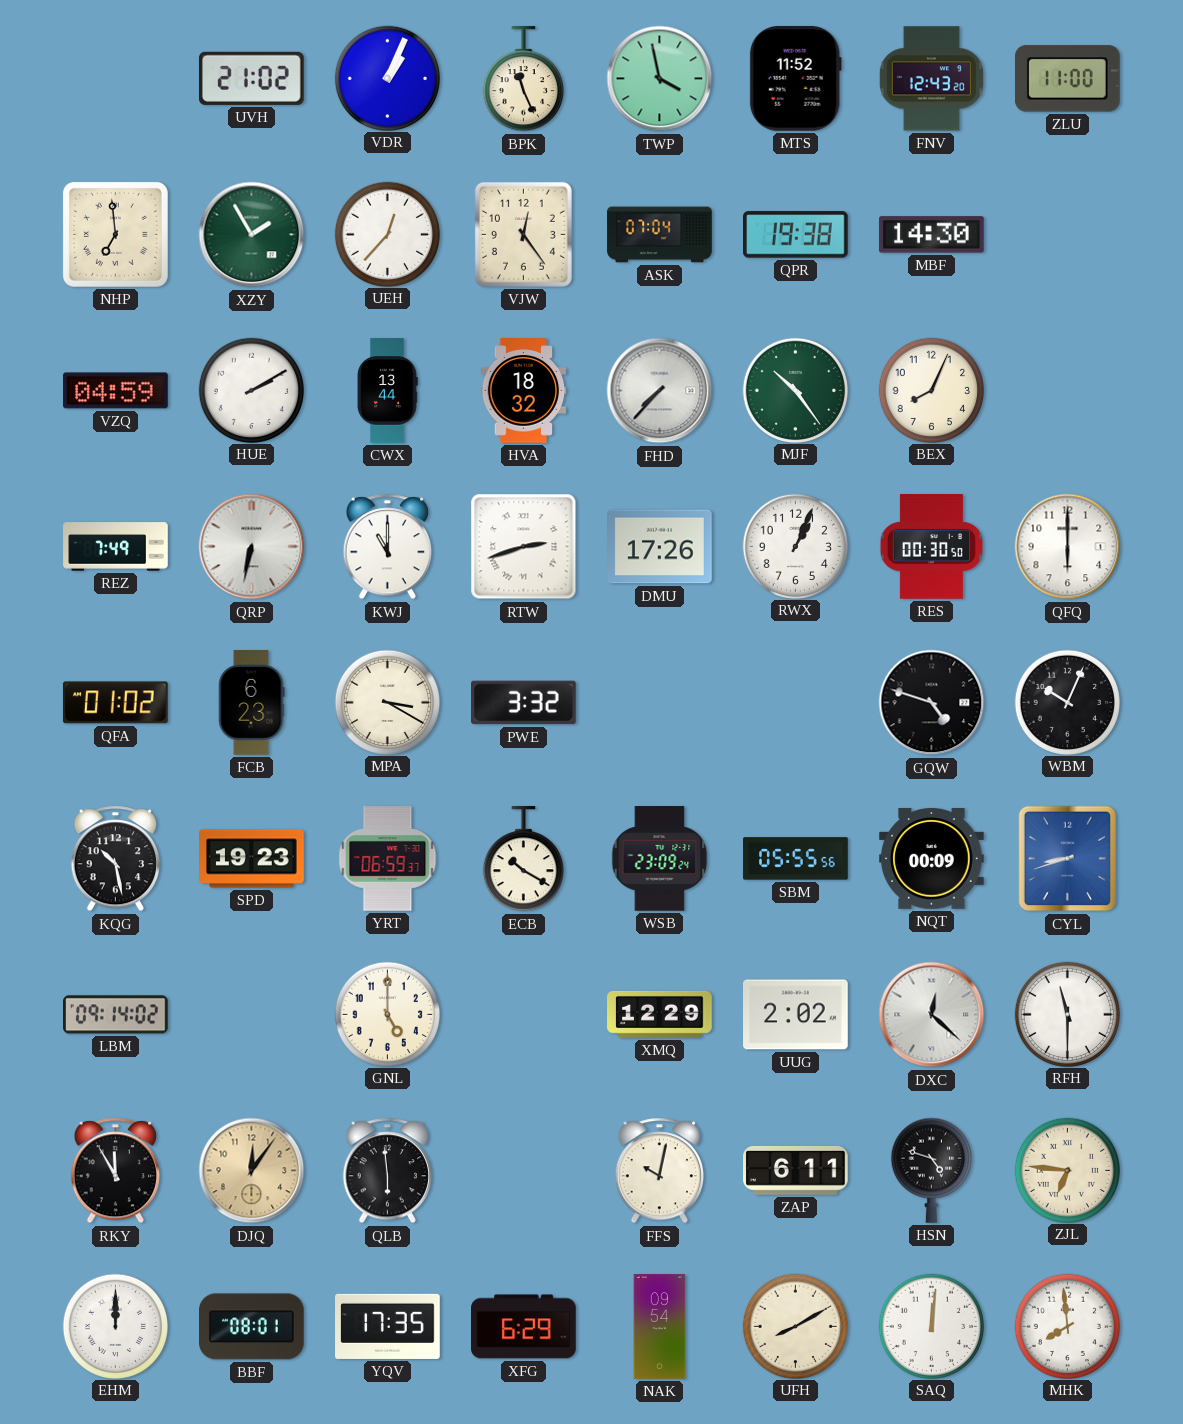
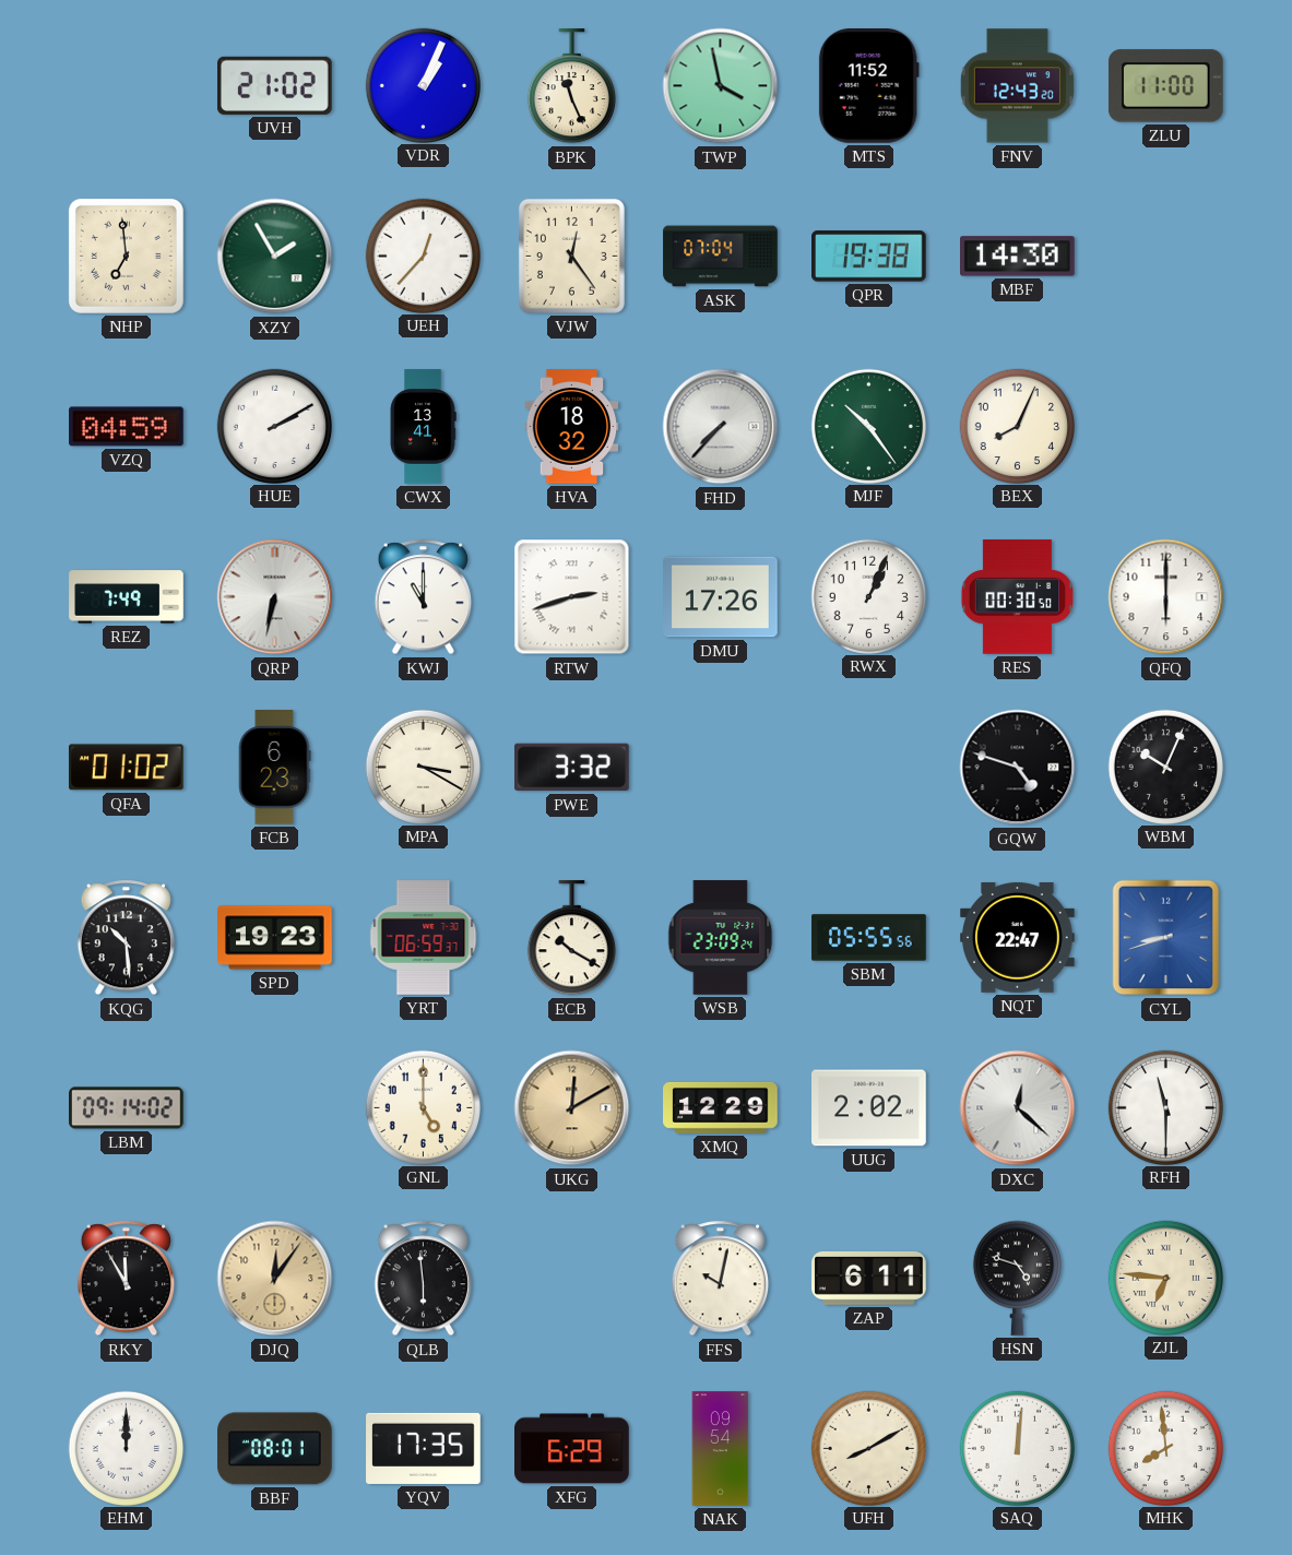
CWX: 13:44 -> 13:41 (423, 427)
KQG: 10:28 -> 10:29 (126, 938)
NQT: 00:09 -> 22:47 (1018, 938)
UKG: none -> 12:10 (572, 1108)
